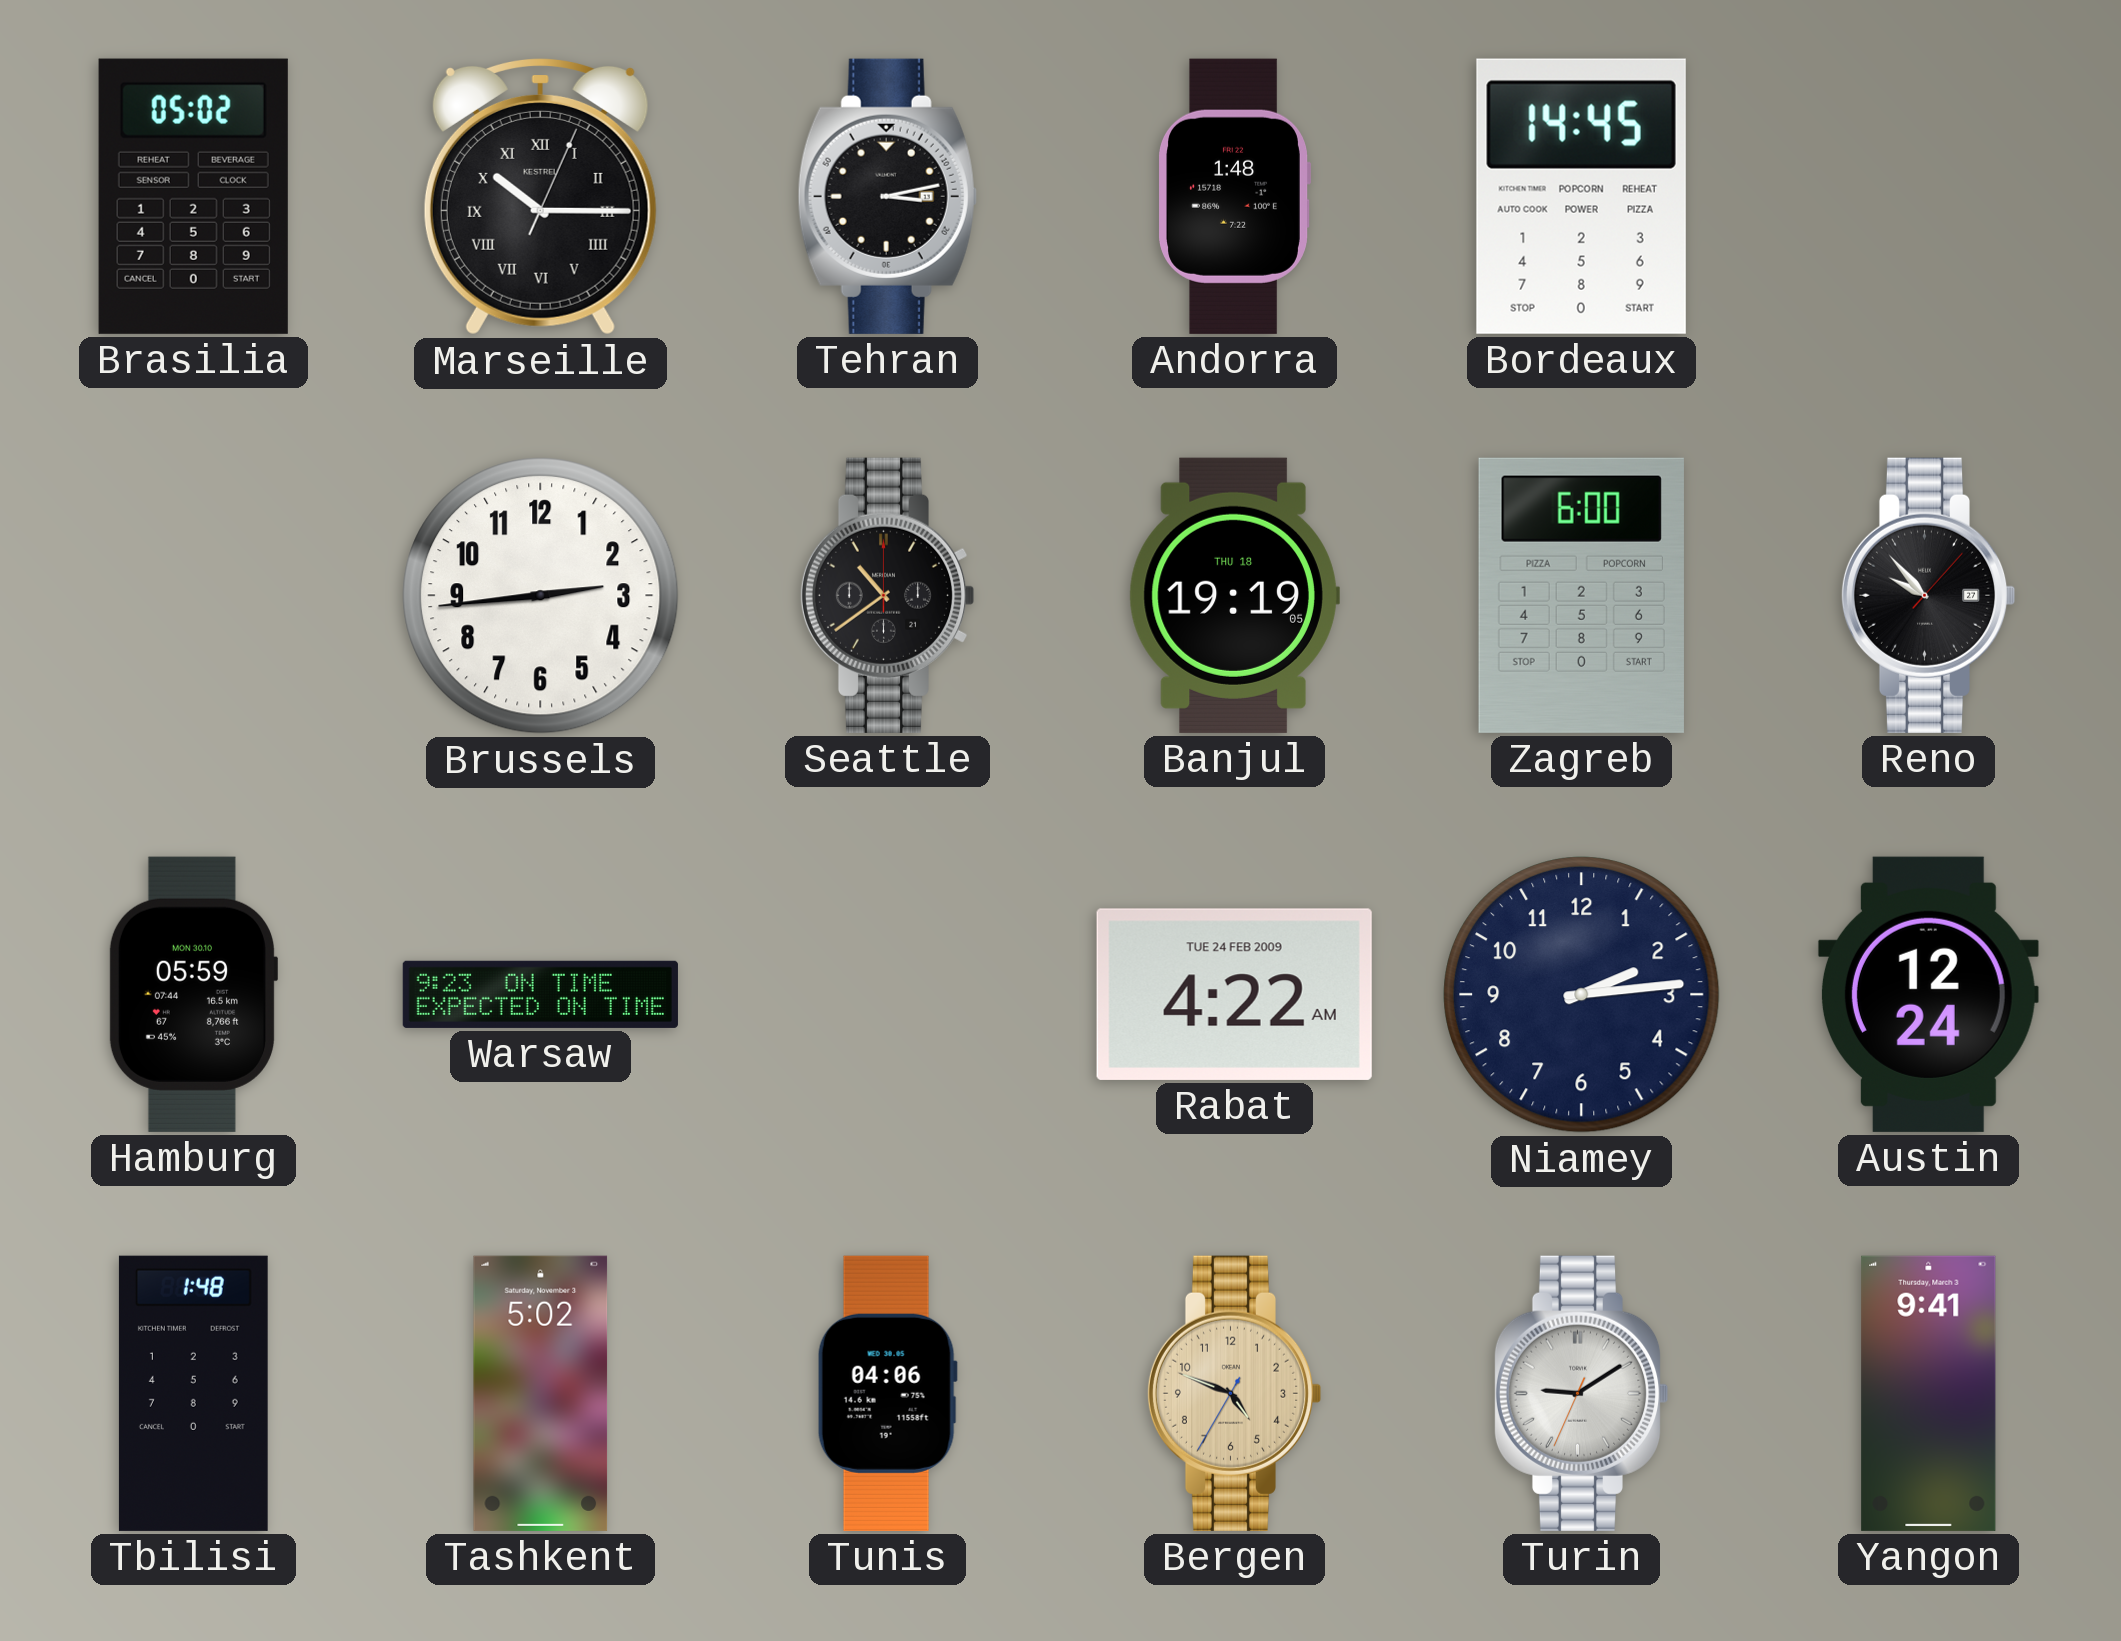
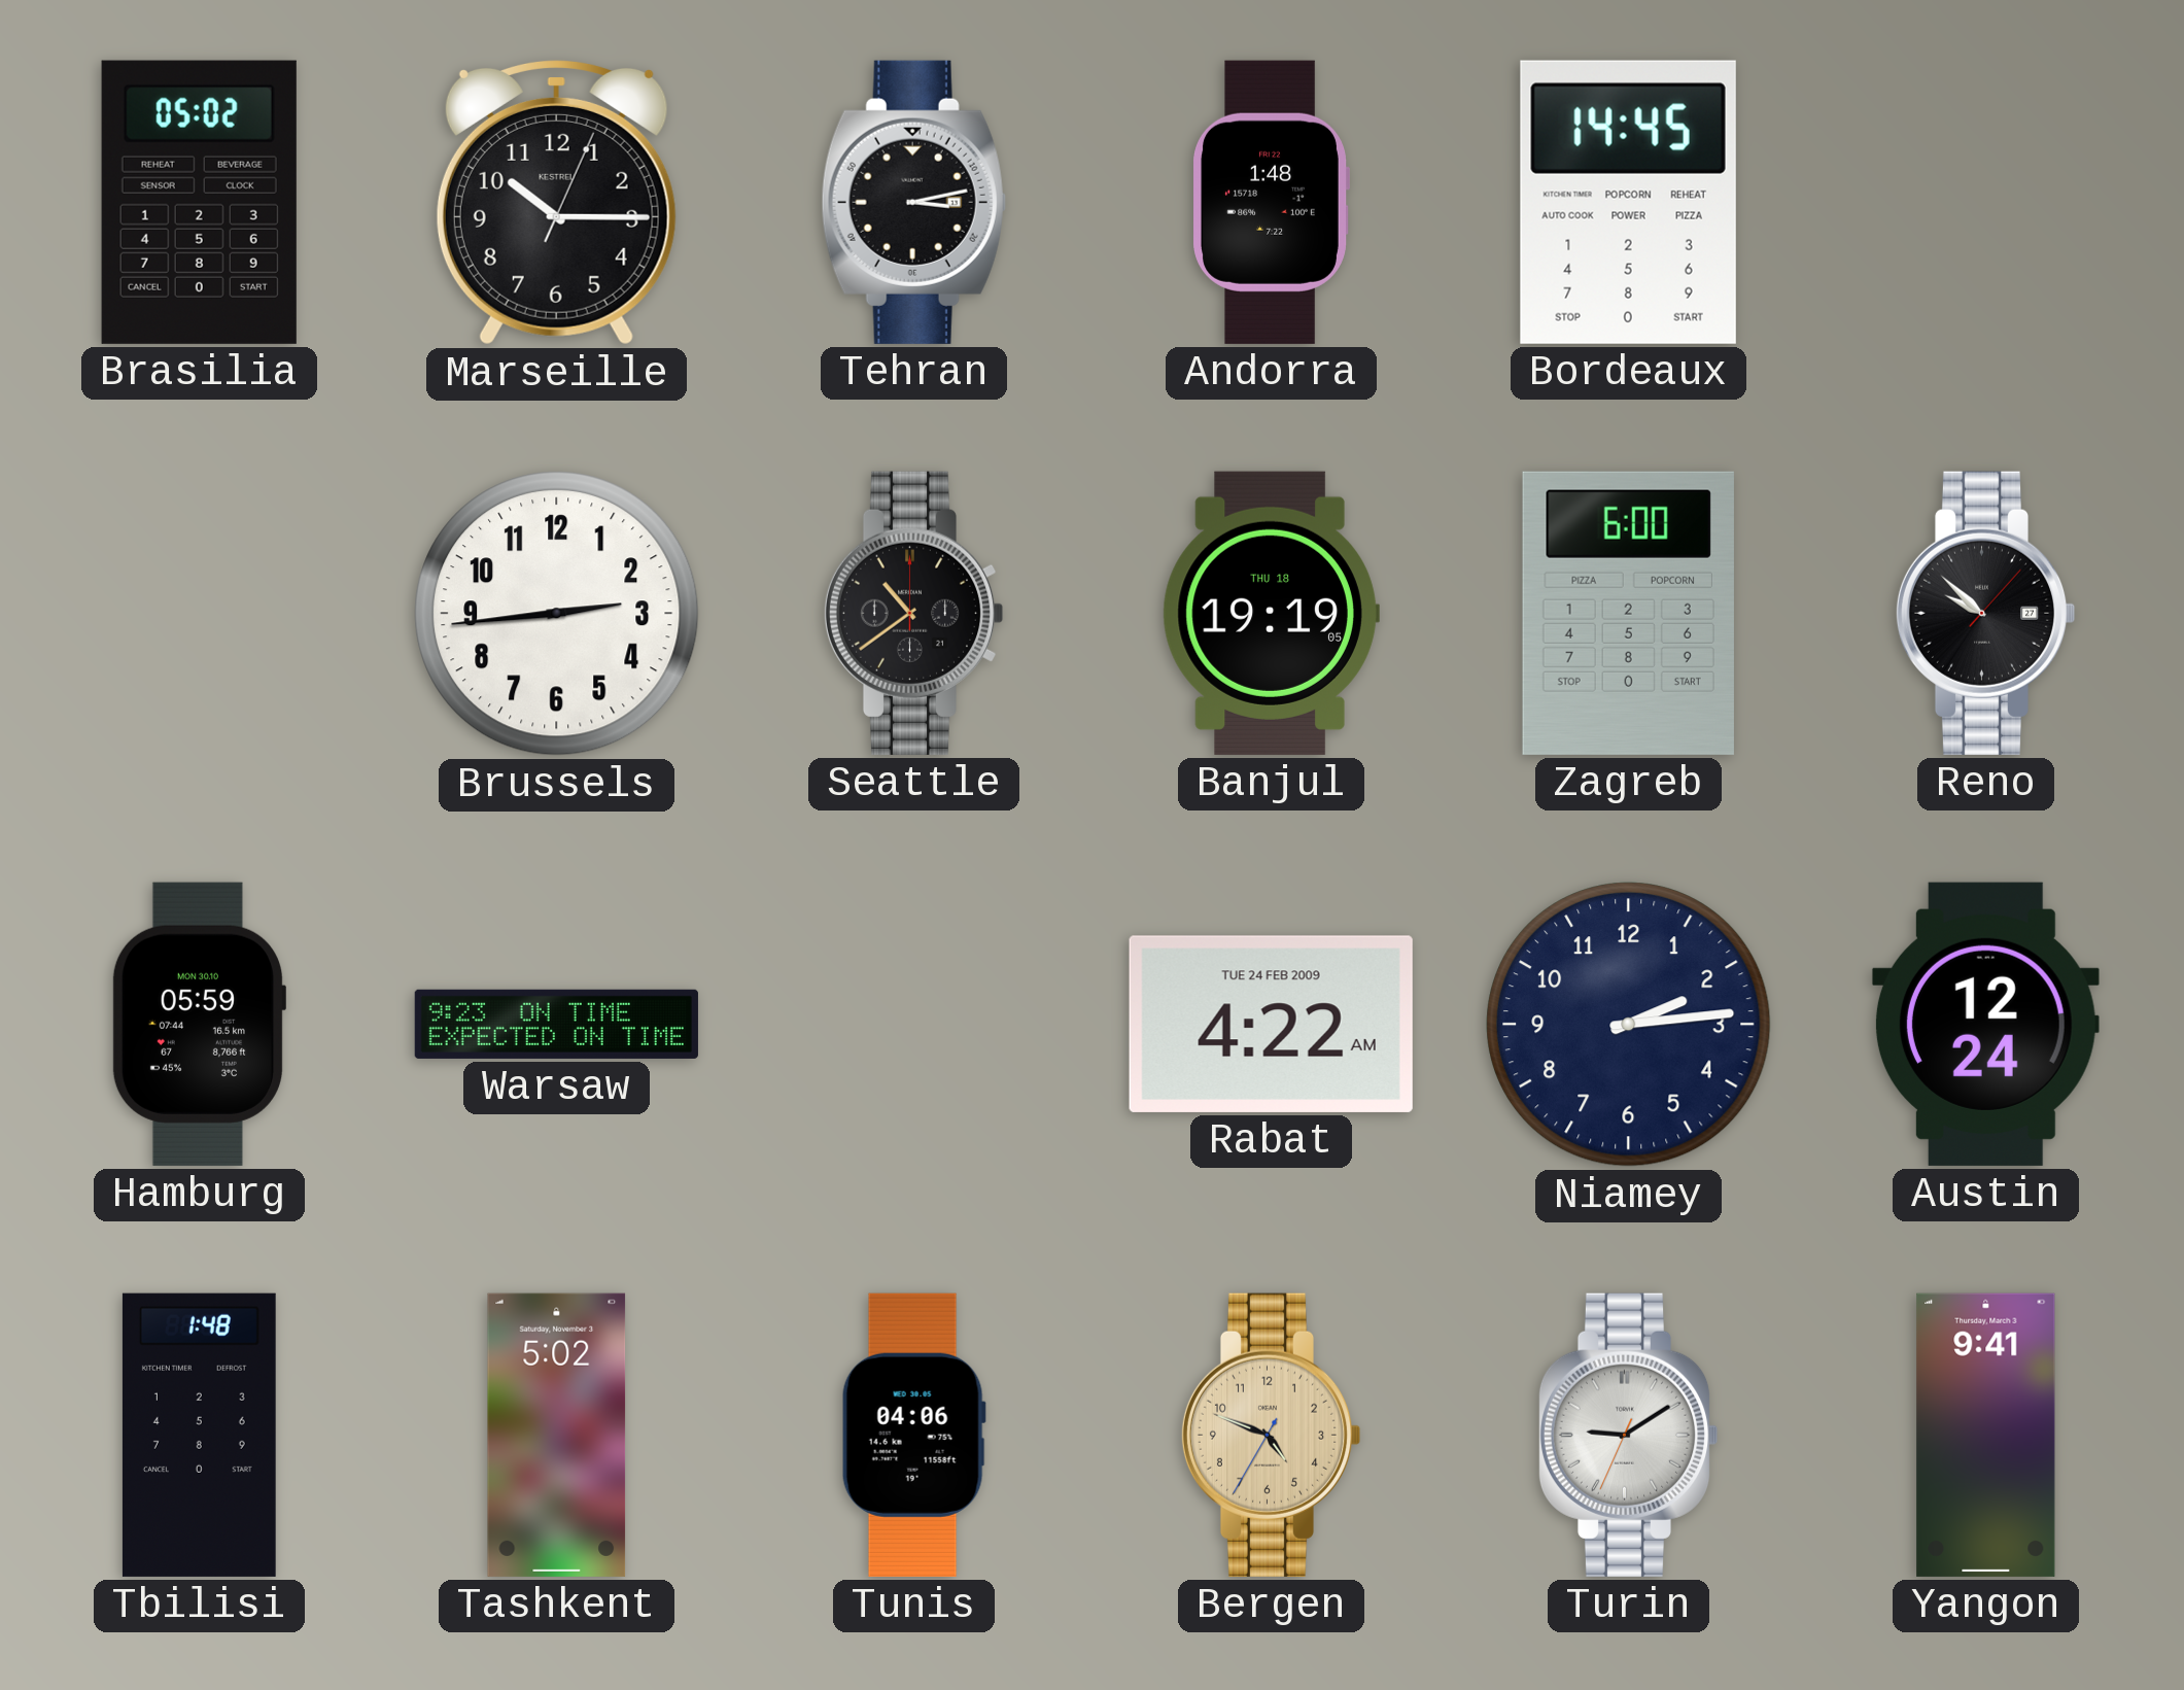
Marseille numerals: Roman -> Arabic (556, 203)
Reno: 9:53 -> 9:52 (1985, 613)
